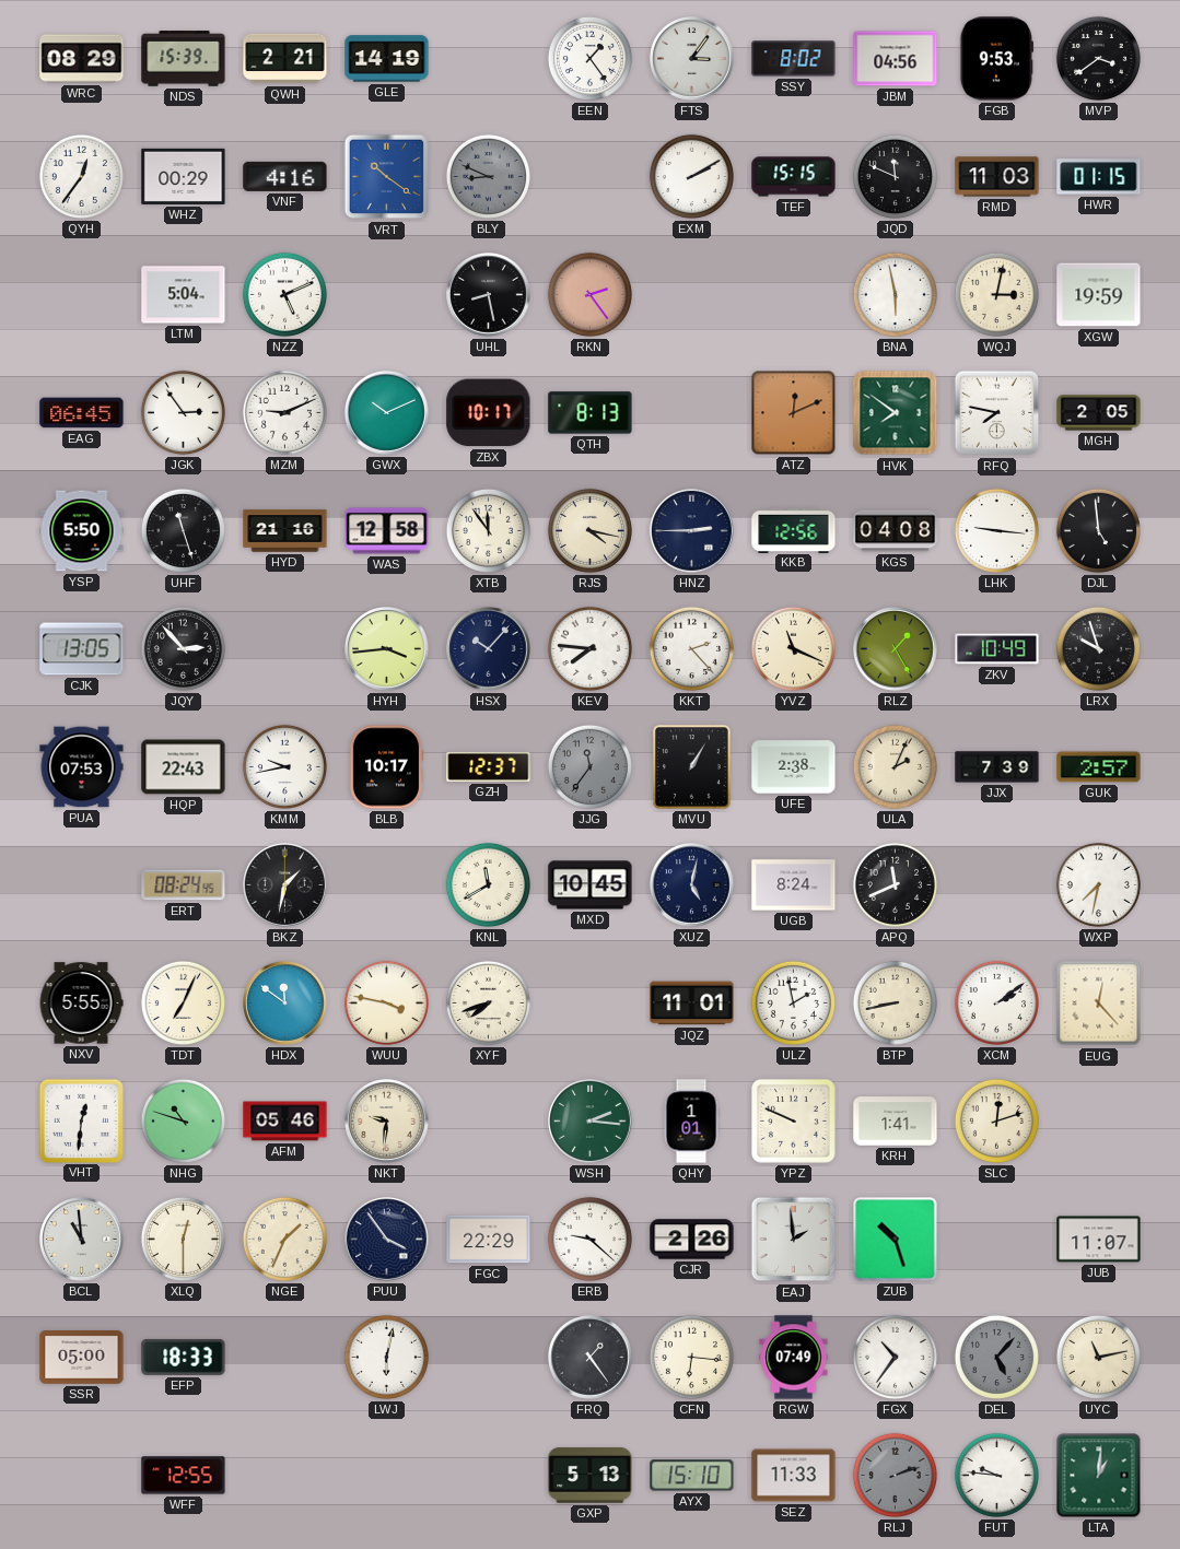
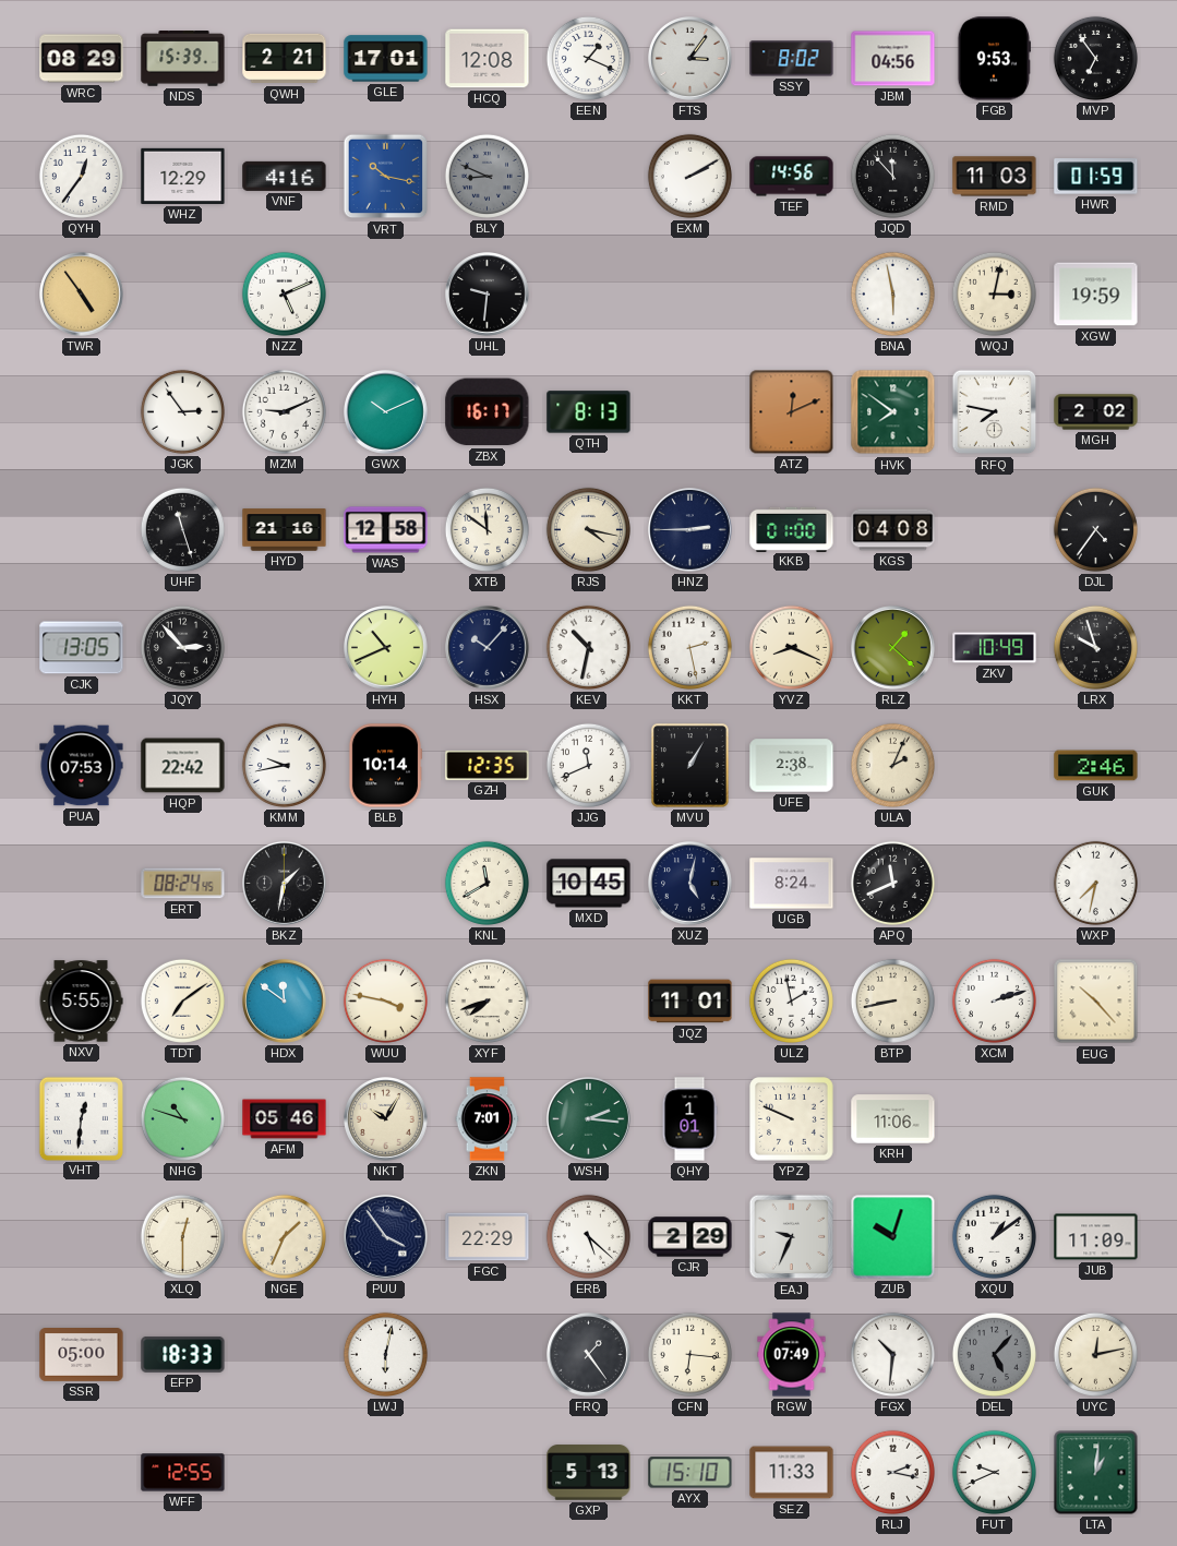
GLE: 14:19 -> 17:01 (386, 59)
HCQ: none -> 12:08 (488, 59)
EEN: 1:24 -> 1:19 (588, 58)
MVP: 3:39 -> 6:54 (1095, 58)
WHZ: 00:29 -> 12:29 (183, 176)
VRT: 10:21 -> 10:17 (386, 177)
TEF: 15:15 -> 14:56 (792, 177)
JQD: 11:49 -> 11:53 (892, 176)
HWR: 01:15 -> 01:59 (1096, 177)
TWR: none -> 4:54 (82, 295)
LTM: 5:04 -> none (184, 295)
UHL: 8:28 -> 9:31 (488, 295)
RKN: 2:24 -> none (589, 294)
EAG: 06:45 -> none (82, 413)
ZBX: 10:17 -> 16:17 (488, 412)
MGH: 2:05 -> 2:02 (1096, 412)
YSP: 5:50 -> none (82, 531)
XTB: 11:54 -> 11:51 (487, 529)
KKB: 12:56 -> 01:00 (792, 529)
LHK: 9:16 -> none (996, 530)
DJL: 4:59 -> 4:36 (1095, 529)
HYH: 3:44 -> 10:41 (386, 648)
KEV: 7:46 -> 10:32 (588, 647)
KKT: 2:23 -> 2:28 (689, 647)
YVZ: 11:19 -> 8:19 (791, 647)
RLZ: 1:25 -> 1:22 (893, 648)
HQP: 22:43 -> 22:42 (183, 766)
BLB: 10:17 -> 10:14 (385, 766)
GZH: 12:37 -> 12:35 (488, 765)
JJG: 11:36 -> 11:41 (588, 765)
JJG dial: grey -> white (588, 765)
JJX: 7:39 -> none (997, 767)
GUK: 2:57 -> 2:46 (1096, 766)
TDT: 7:04 -> 7:09 (182, 1000)
XCM: 2:09 -> 2:12 (994, 1000)
EUG: 12:23 -> 10:23 (1096, 1002)
NKT: 9:31 -> 10:05 (386, 1119)
ZKN: none -> 7:01 (488, 1119)
KRH: 1:41 -> 11:06 (893, 1119)
SLC: 12:12 -> none (996, 1120)
BCL: 10:59 -> none (82, 1240)
ERB: 9:22 -> 5:22 (588, 1236)
CJR: 2:26 -> 2:29 (690, 1237)
EAJ: 1:59 -> 9:34 (792, 1237)
ZUB: 10:27 -> 10:03 (893, 1237)
XQU: none -> 1:09 (994, 1236)
JUB: 11:07 -> 11:09 (1096, 1237)
FGX: 10:36 -> 10:31 (892, 1354)
UYC: 11:13 -> 12:13 (1095, 1354)
RLJ: 2:12 -> 2:17 (892, 1472)
RLJ dial: grey -> white (892, 1472)
FUT: 9:46 -> 9:41 (994, 1472)
